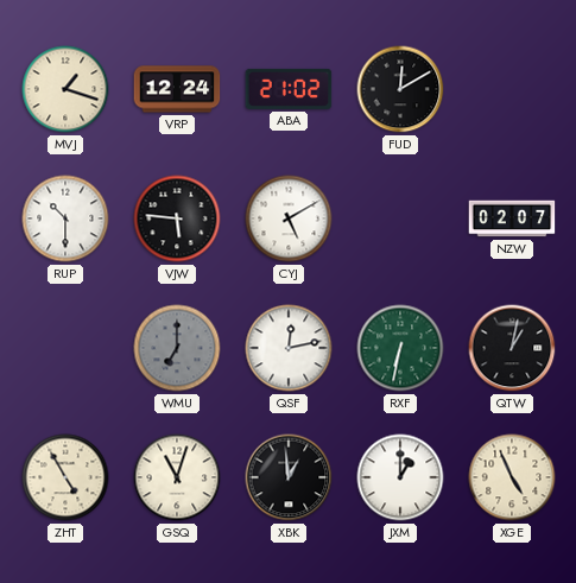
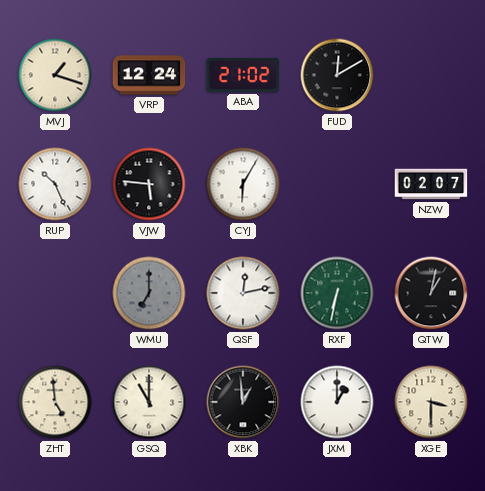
RUP: 10:30 -> 10:26 (55, 184)
CYJ: 5:10 -> 6:05 (243, 184)
ZHT: 4:55 -> 4:59 (55, 402)
GSQ: 11:03 -> 11:00 (149, 402)
XGE: 4:56 -> 3:30 (431, 402)
